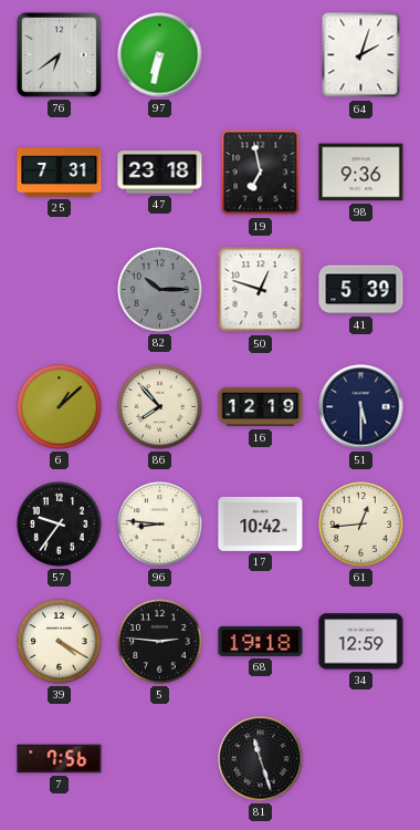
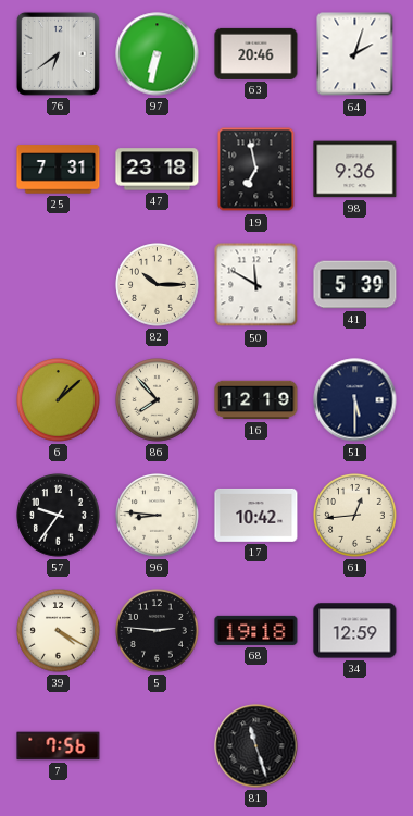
63: none -> 20:46 (256, 53)
82 dial: grey -> cream (158, 285)
50: 12:48 -> 11:50 (256, 285)
